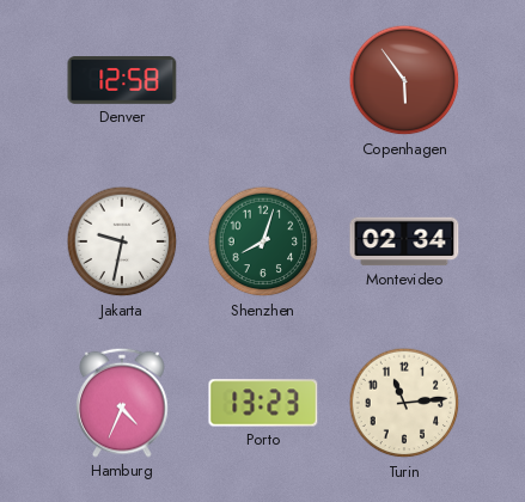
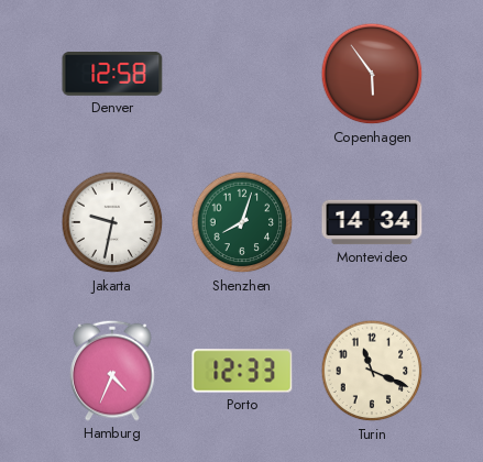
Montevideo: 02:34 -> 14:34 (372, 222)
Porto: 13:23 -> 12:33 (242, 371)
Turin: 11:14 -> 11:19 (372, 371)
